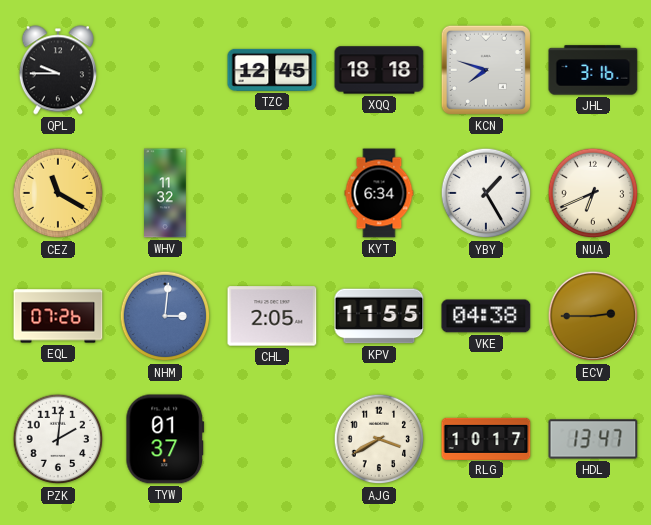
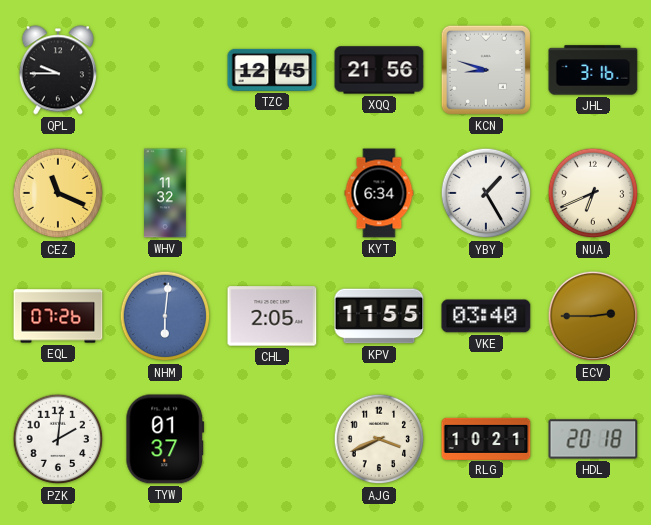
XQQ: 18:18 -> 21:56 (379, 70)
KCN: 7:48 -> 8:48 (486, 70)
CEZ: 11:20 -> 11:19 (58, 193)
NHM: 3:01 -> 6:01 (165, 316)
VKE: 04:38 -> 03:40 (486, 316)
AJG: 3:40 -> 3:41 (379, 439)
RLG: 10:17 -> 10:21 (486, 438)
HDL: 13:47 -> 20:18 (593, 439)
